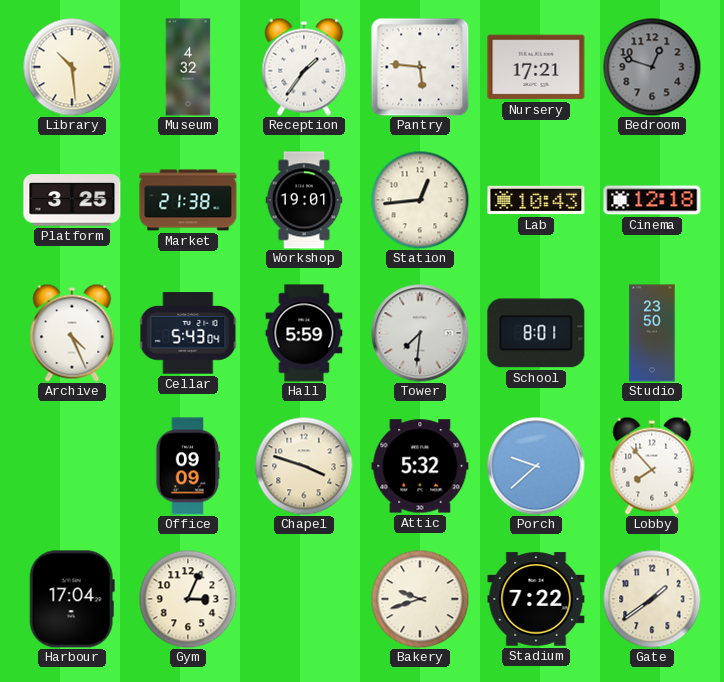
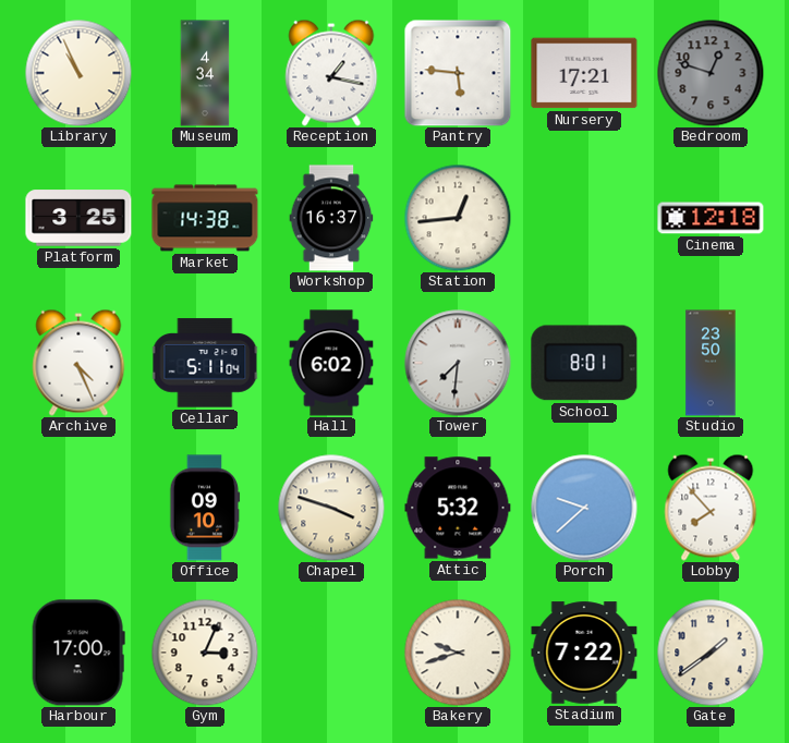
Library: 10:29 -> 10:56 (78, 73)
Museum: 4:32 -> 4:34 (205, 73)
Reception: 1:36 -> 1:17 (331, 73)
Market: 21:38 -> 14:38 (205, 218)
Workshop: 19:01 -> 16:37 (331, 218)
Lab: 10:43 -> none (536, 200)
Cellar: 5:43 -> 5:11 (205, 363)
Hall: 5:59 -> 6:02 (331, 363)
Office: 09:09 -> 09:10 (205, 508)
Harbour: 17:04 -> 17:00 (78, 653)
